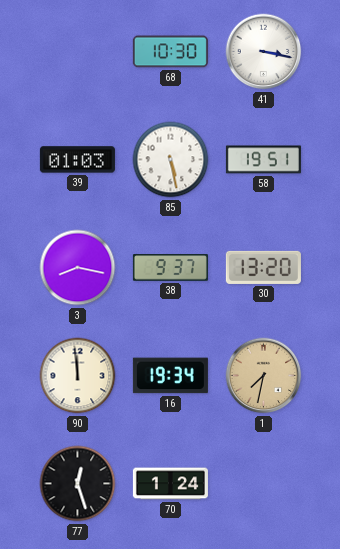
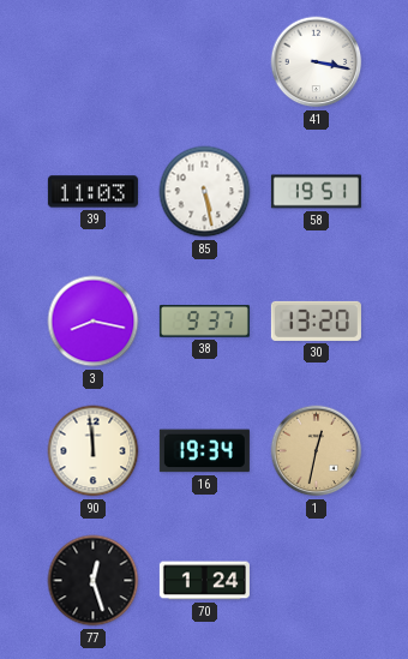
68: 10:30 -> none (170, 52)
39: 01:03 -> 11:03 (92, 192)
1: 7:32 -> 12:32 (317, 451)
